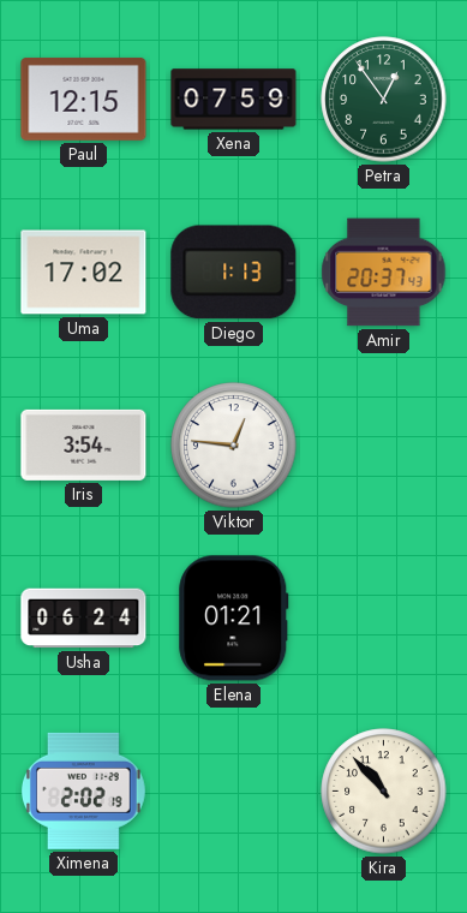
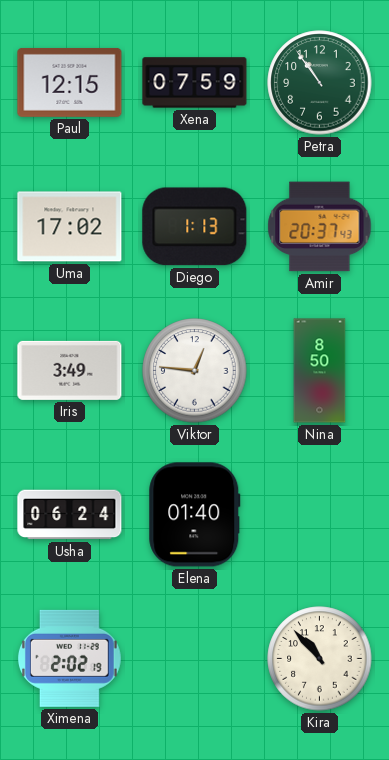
Petra: 12:54 -> 10:54 (320, 83)
Iris: 3:54 -> 3:49 (70, 370)
Nina: none -> 8:50 (320, 371)
Elena: 01:21 -> 01:40 (195, 515)
